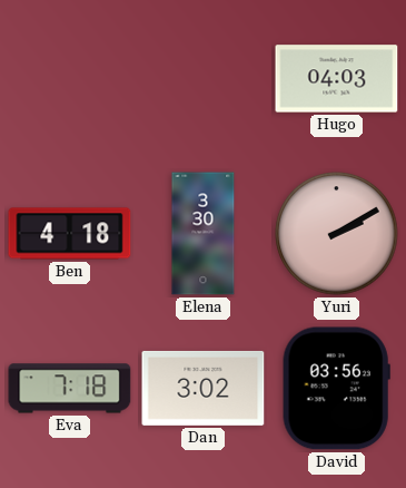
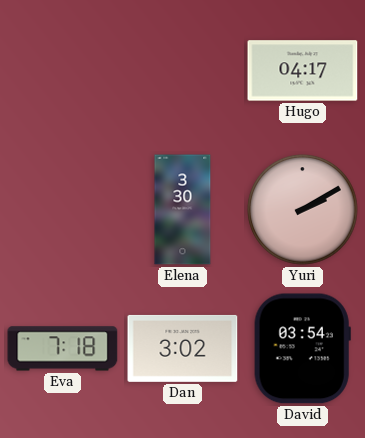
Hugo: 04:03 -> 04:17 (303, 71)
Ben: 4:18 -> none (70, 234)
David: 03:56 -> 03:54 (302, 349)
